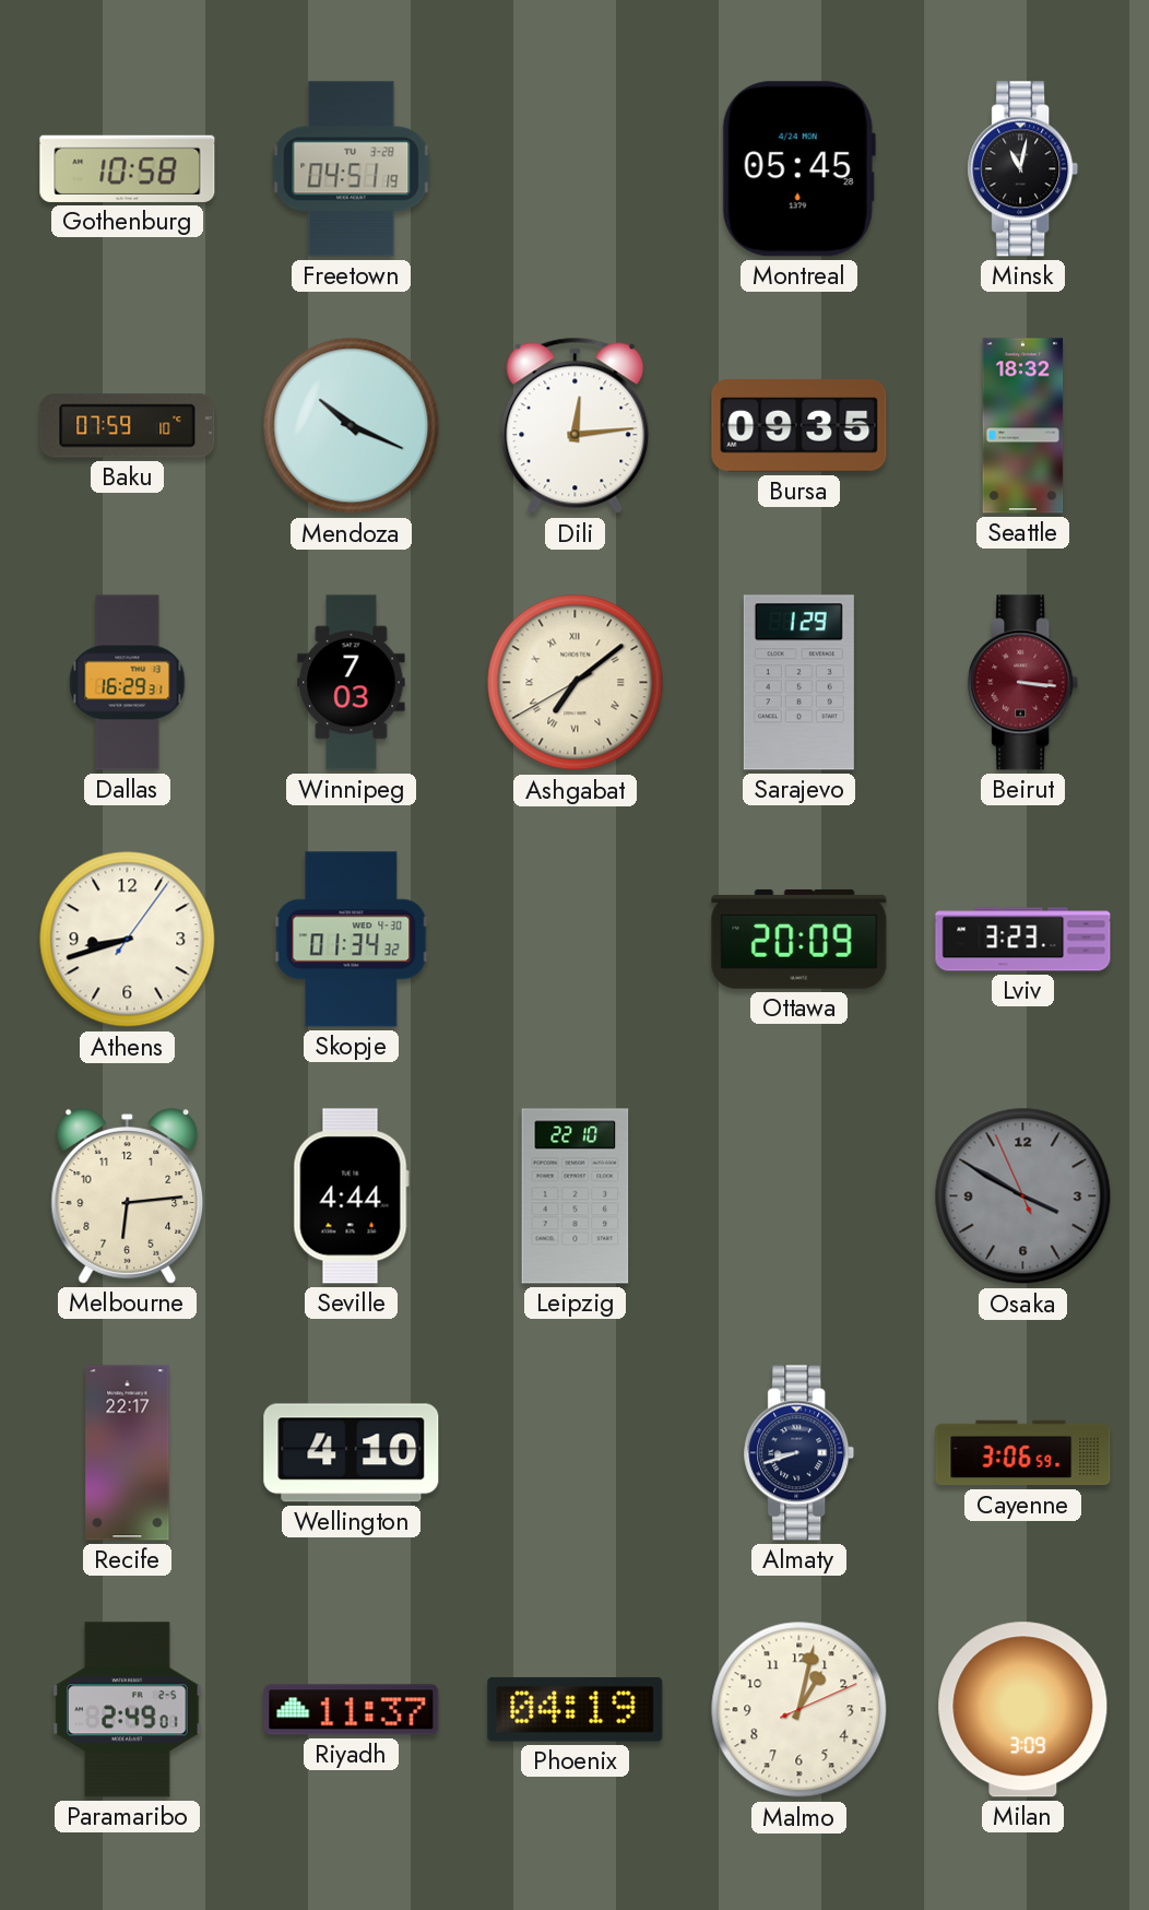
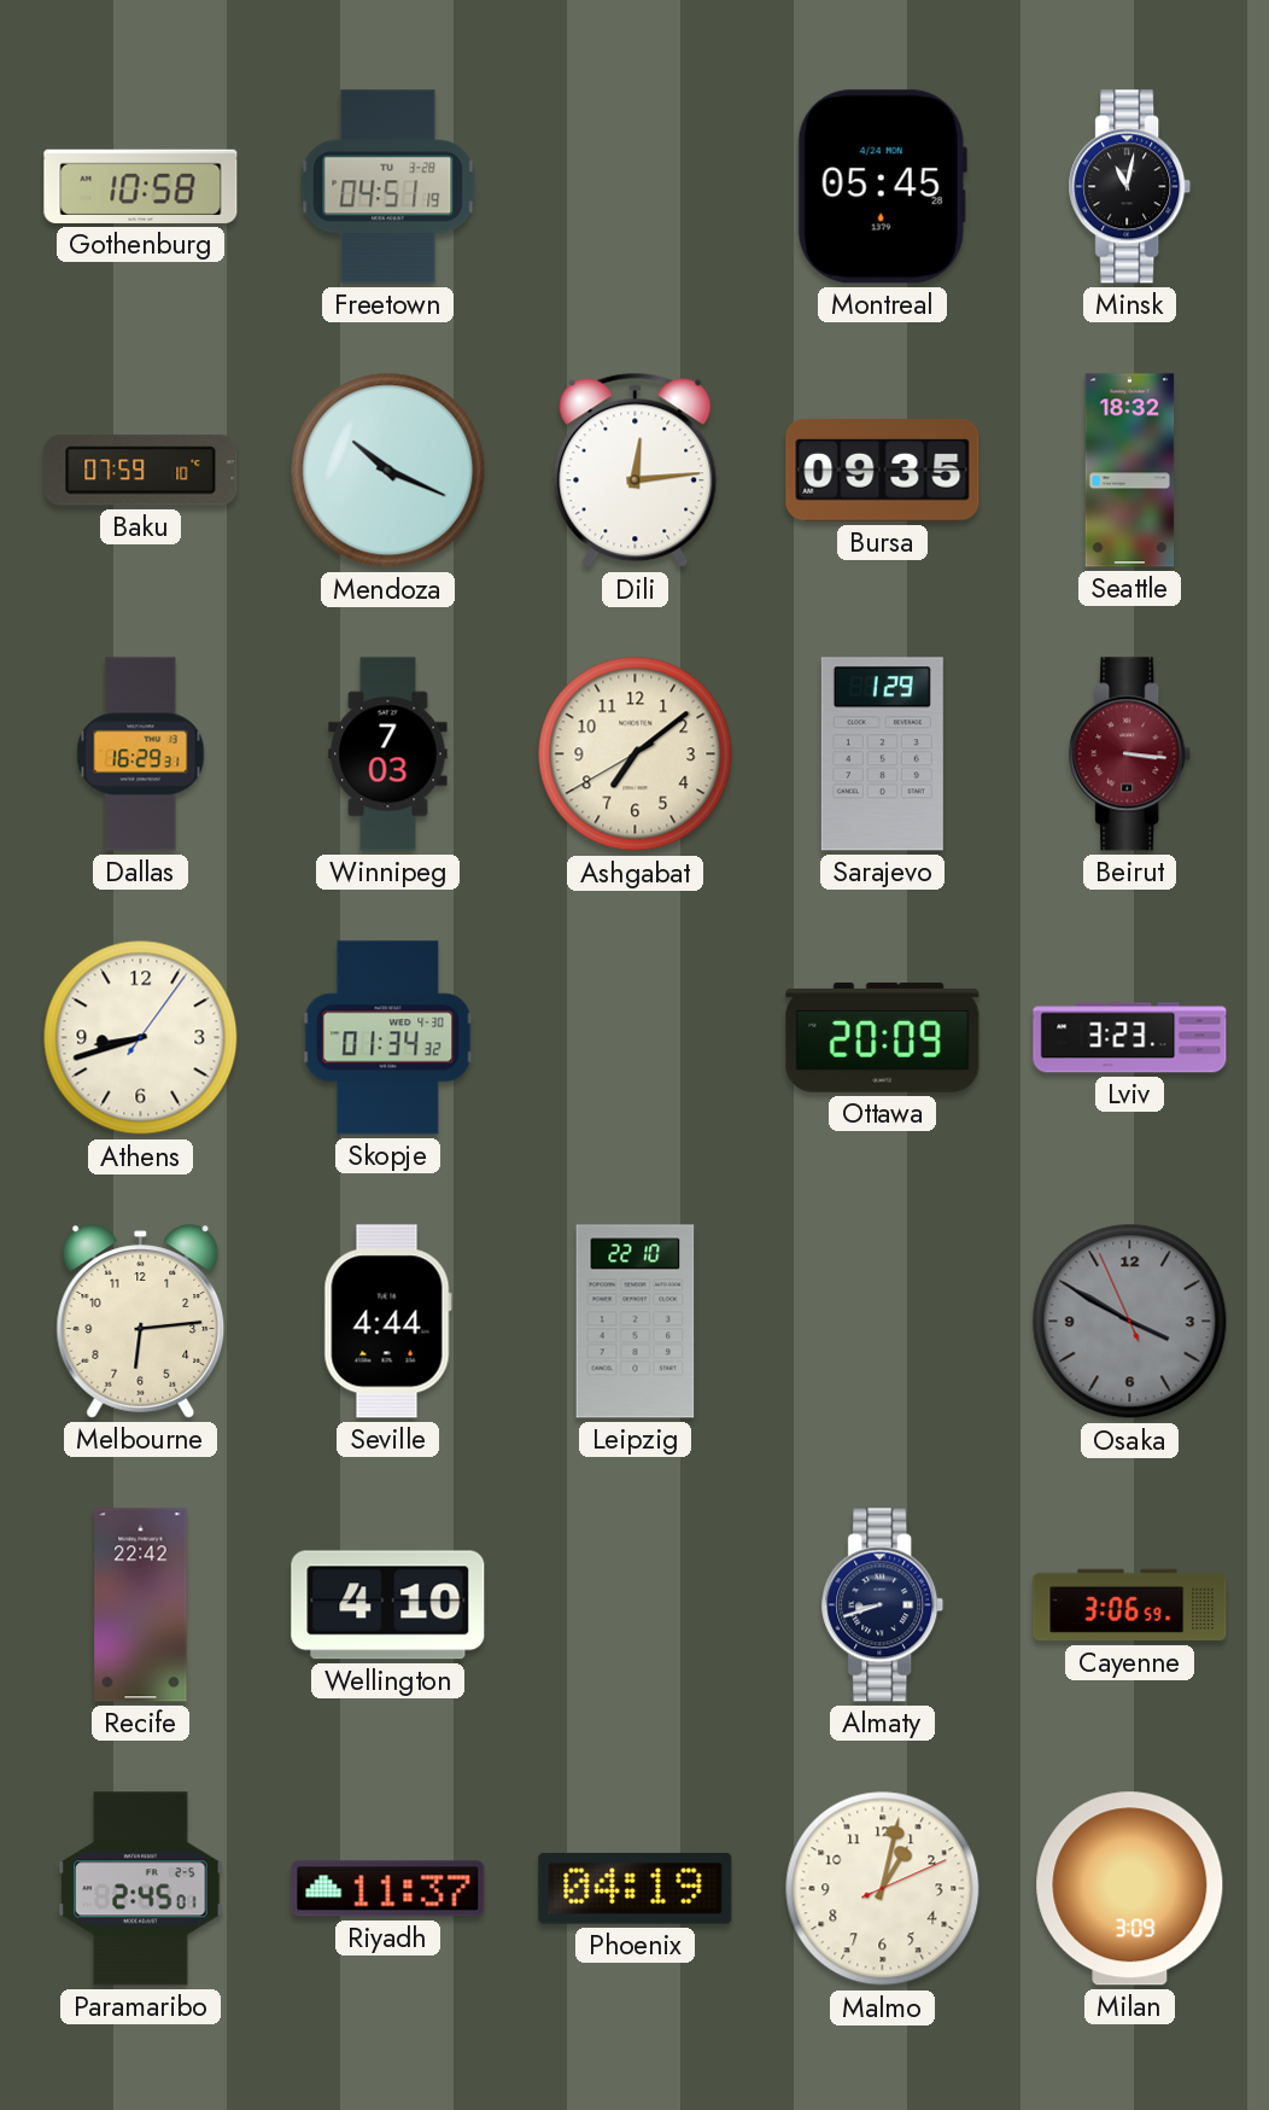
Ashgabat numerals: Roman -> Arabic (636, 754)
Recife: 22:17 -> 22:42 (141, 1605)
Paramaribo: 2:49 -> 2:45 (141, 1889)
